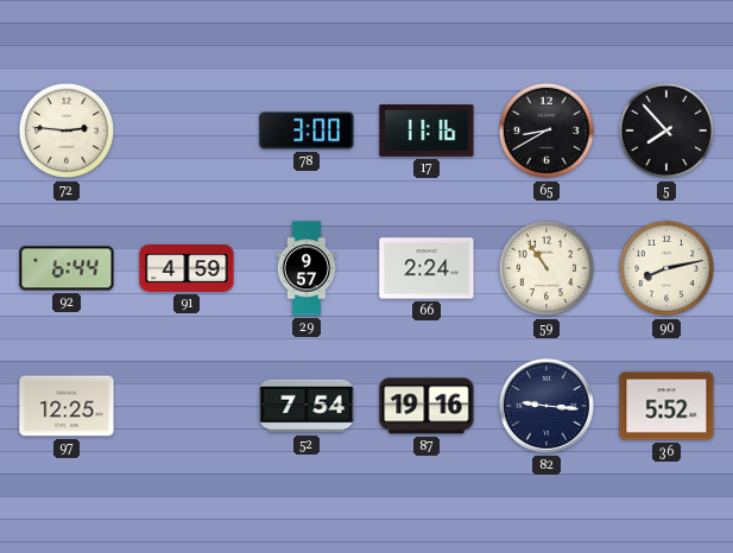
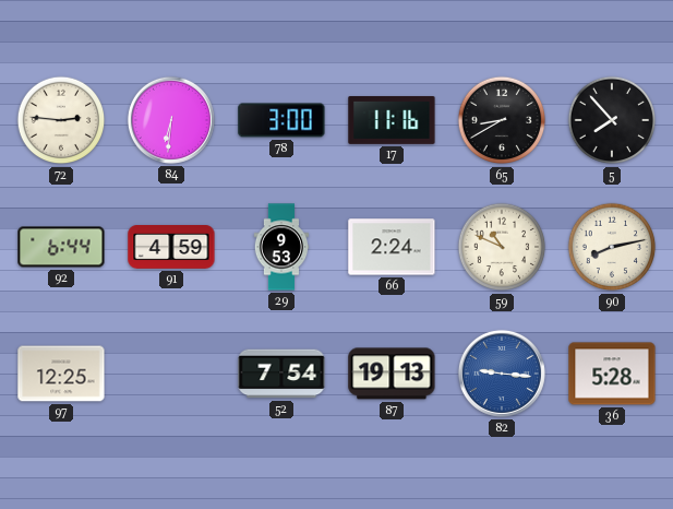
84: none -> 6:31 (171, 120)
29: 9:57 -> 9:53 (281, 247)
59: 10:54 -> 10:49 (502, 247)
87: 19:16 -> 19:13 (392, 374)
82 dial: navy -> blue (502, 374)
36: 5:52 -> 5:28 (612, 374)
